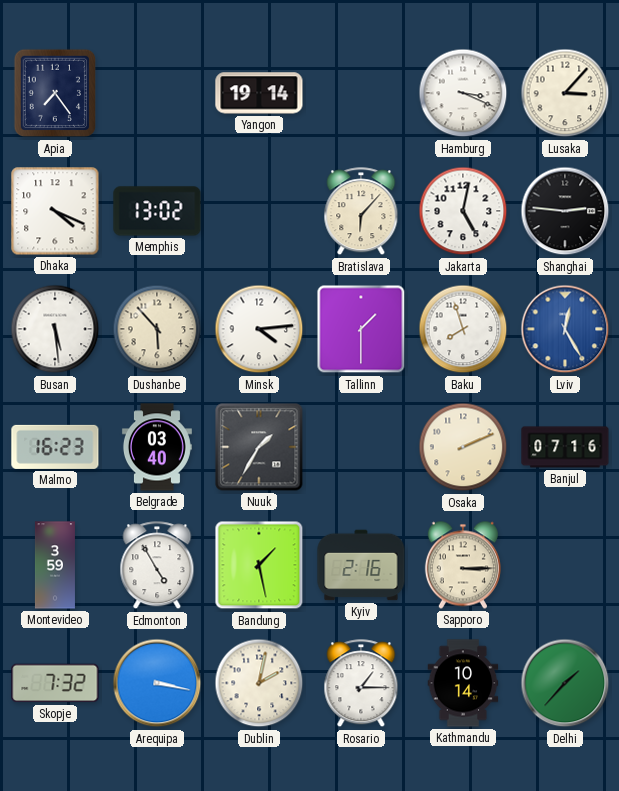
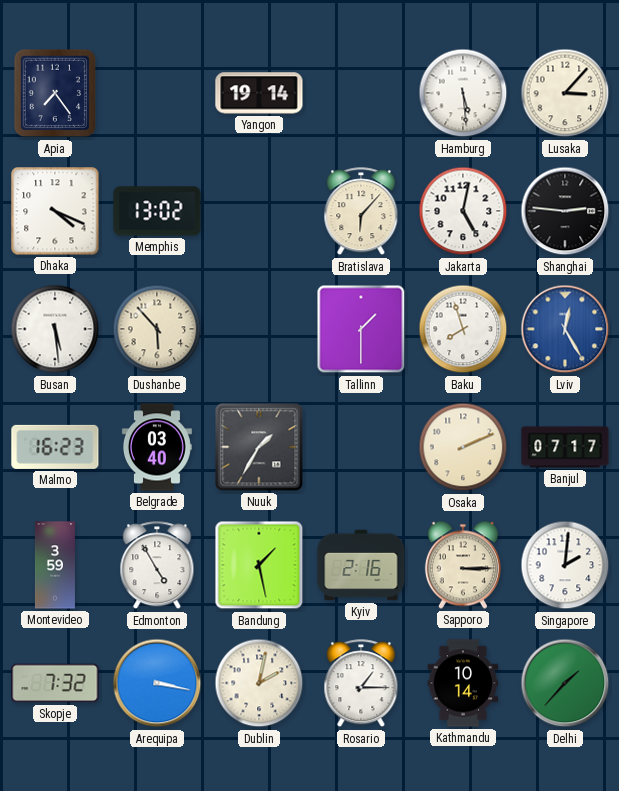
Hamburg: 3:19 -> 5:29 (463, 93)
Minsk: 4:14 -> none (259, 329)
Banjul: 07:16 -> 07:17 (565, 447)
Singapore: none -> 2:01 (565, 565)
